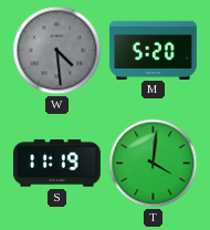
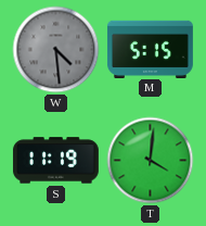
M: 5:20 -> 5:15 (150, 49)
